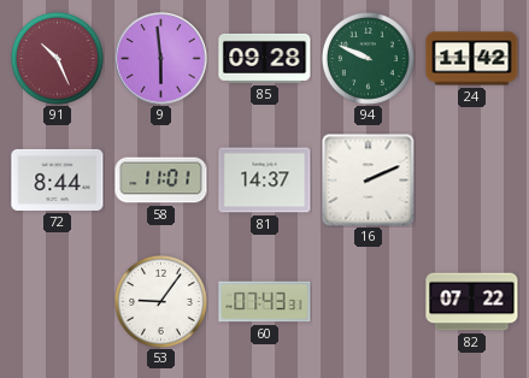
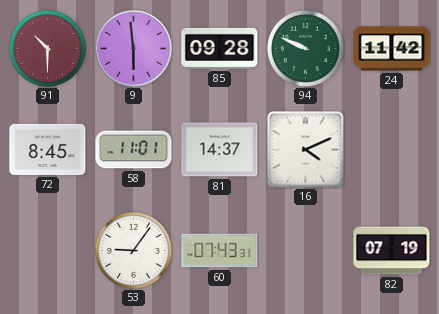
91: 10:26 -> 10:30 (48, 49)
72: 8:44 -> 8:45 (48, 149)
16: 2:11 -> 4:11 (306, 150)
82: 07:22 -> 07:19 (392, 251)
